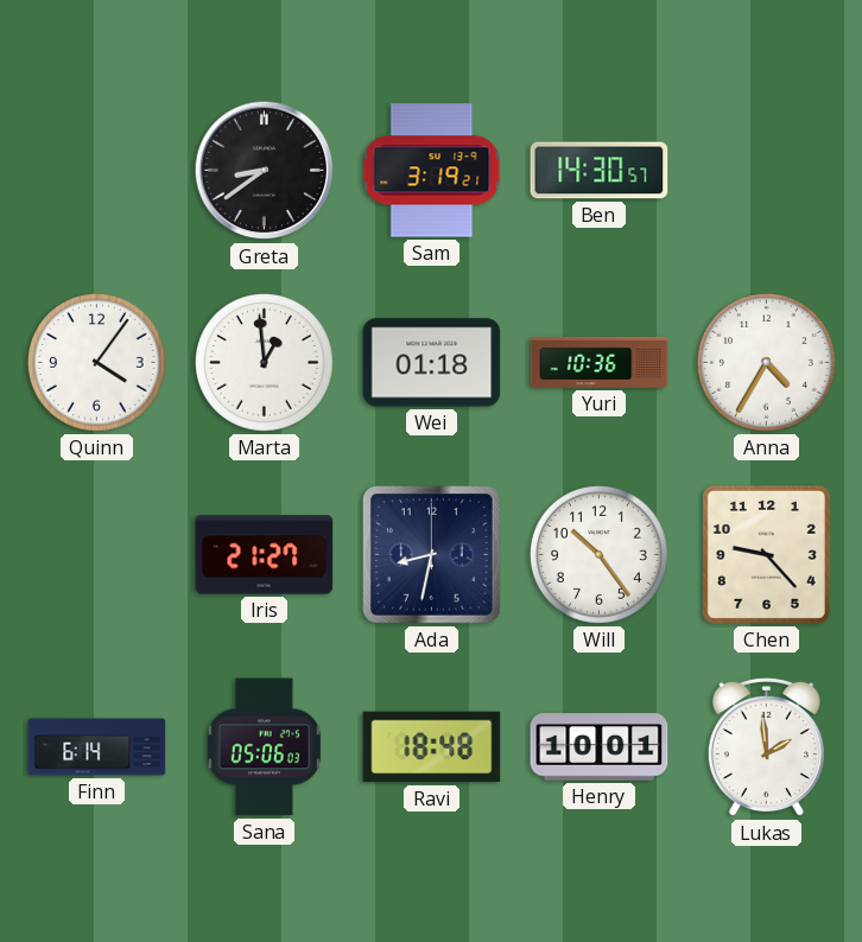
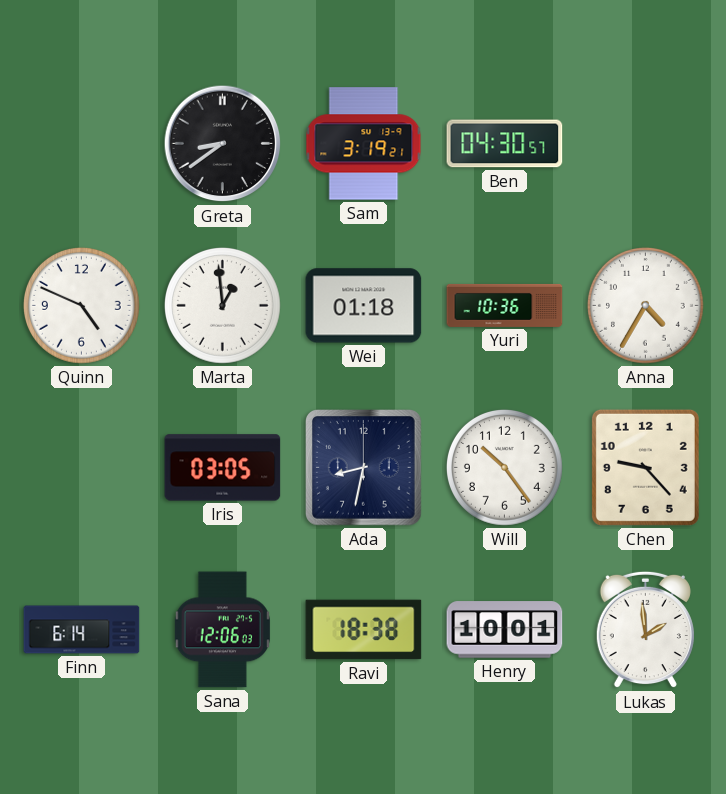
Ben: 14:30 -> 04:30 (505, 144)
Quinn: 4:06 -> 4:49 (81, 305)
Iris: 21:27 -> 03:05 (223, 468)
Sana: 05:06 -> 12:06 (222, 630)
Ravi: 18:48 -> 18:38 (364, 630)
